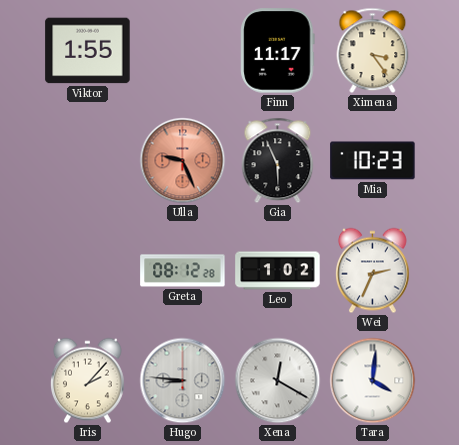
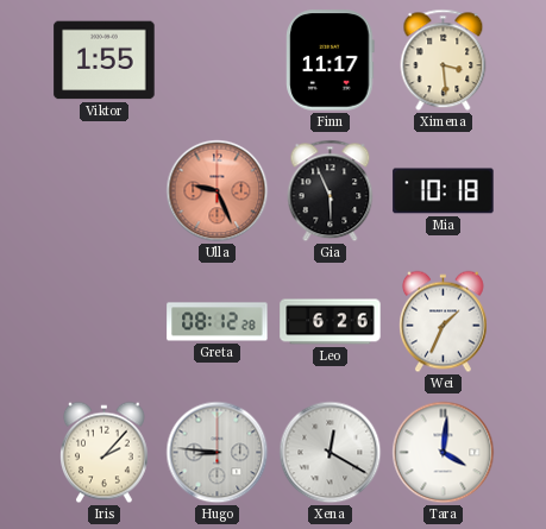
Ximena: 3:24 -> 3:29 (444, 61)
Mia: 10:23 -> 10:18 (444, 191)
Leo: 1:02 -> 6:26 (331, 322)
Wei: 2:34 -> 1:34 (444, 322)
